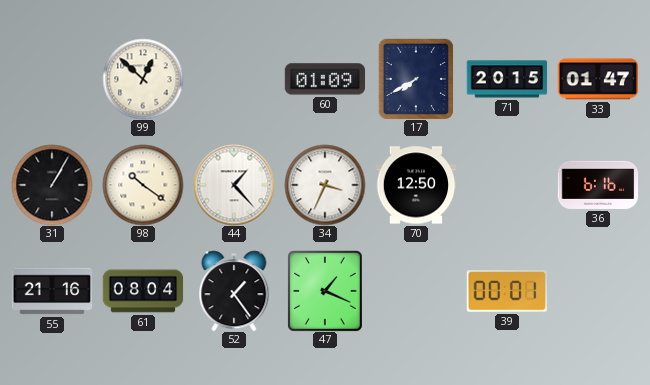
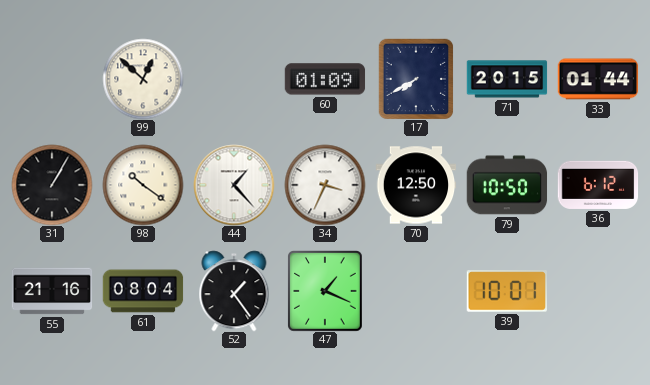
33: 01:47 -> 01:44 (598, 79)
79: none -> 10:50 (507, 185)
36: 6:16 -> 6:12 (598, 185)
39: 00:01 -> 10:01 (506, 291)
